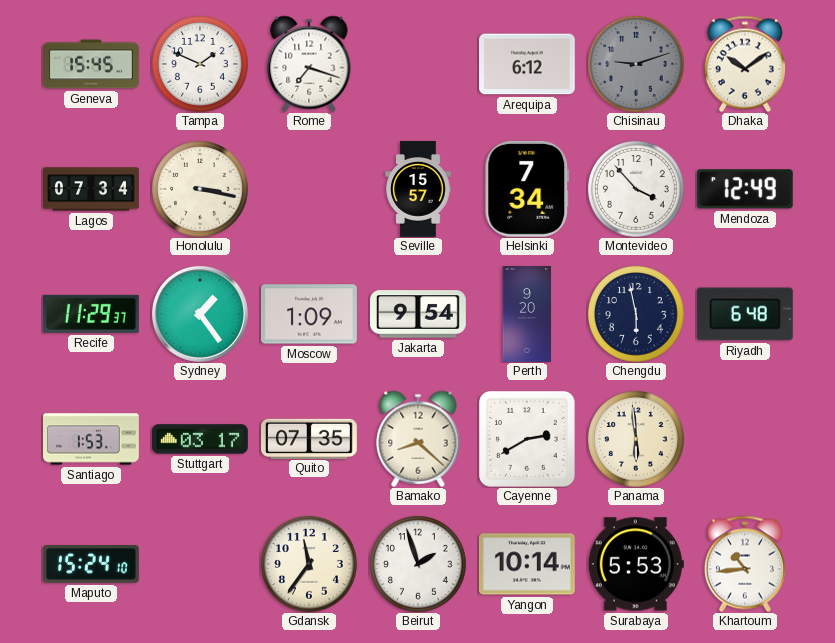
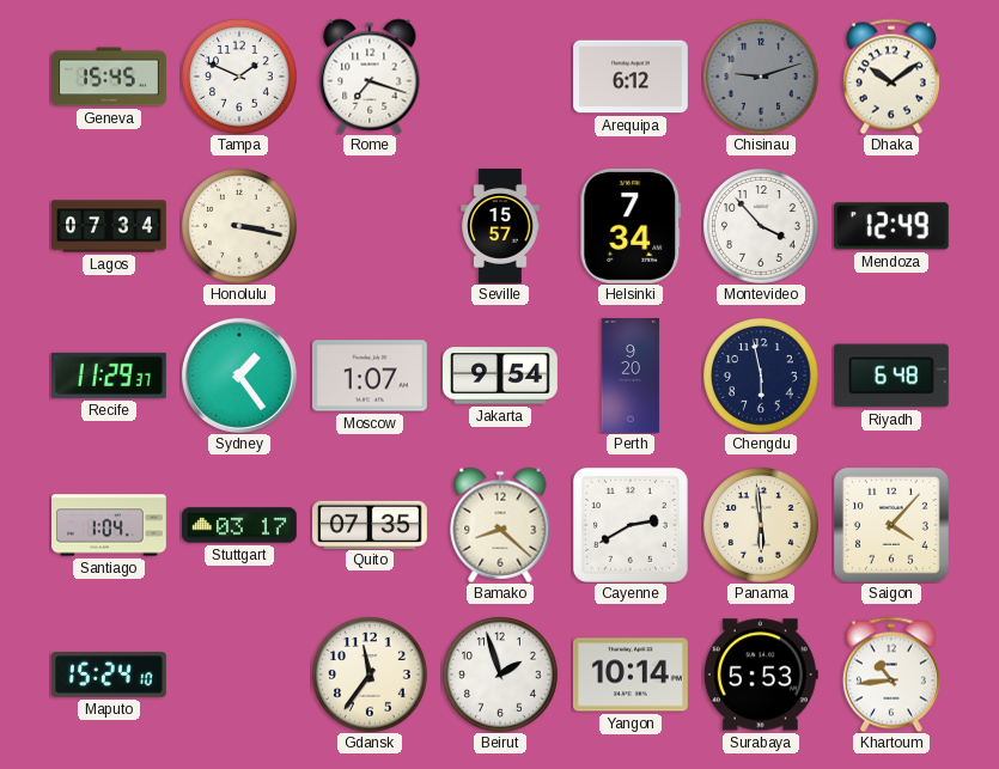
Moscow: 1:09 -> 1:07 (370, 376)
Santiago: 1:53 -> 1:04 (110, 525)
Saigon: none -> 4:07 (891, 525)
